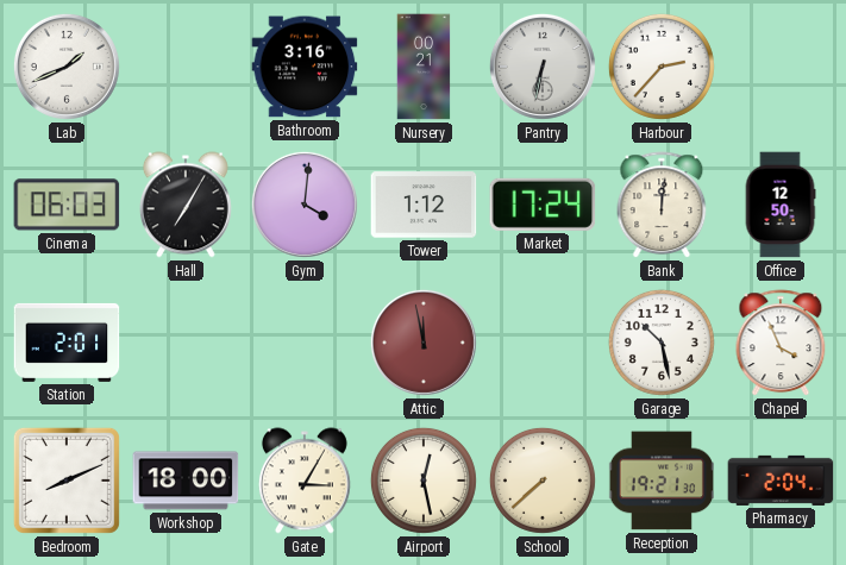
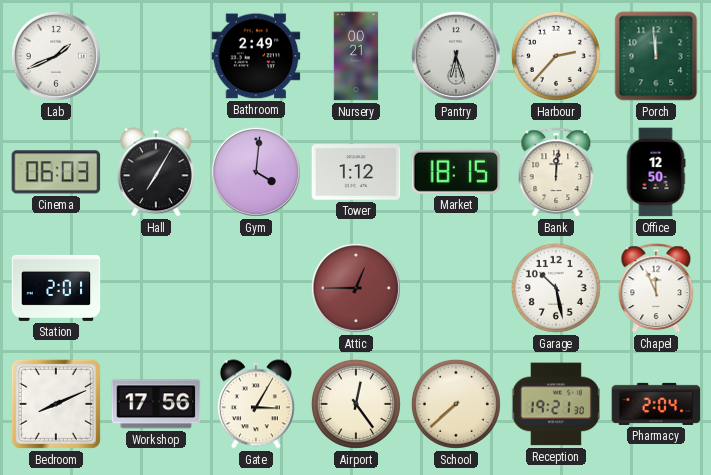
Bathroom: 3:16 -> 2:49 (256, 56)
Pantry: 6:32 -> 6:27 (456, 56)
Porch: none -> 11:59 (656, 56)
Market: 17:24 -> 18:15 (456, 172)
Attic: 11:58 -> 12:45 (356, 288)
Chapel: 3:56 -> 11:56 (656, 289)
Workshop: 18:00 -> 17:56 (156, 404)
Airport: 12:28 -> 12:24 (356, 404)
